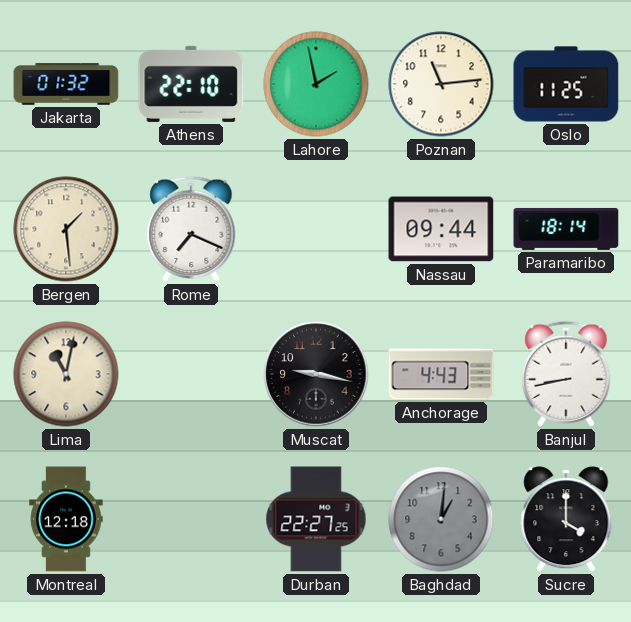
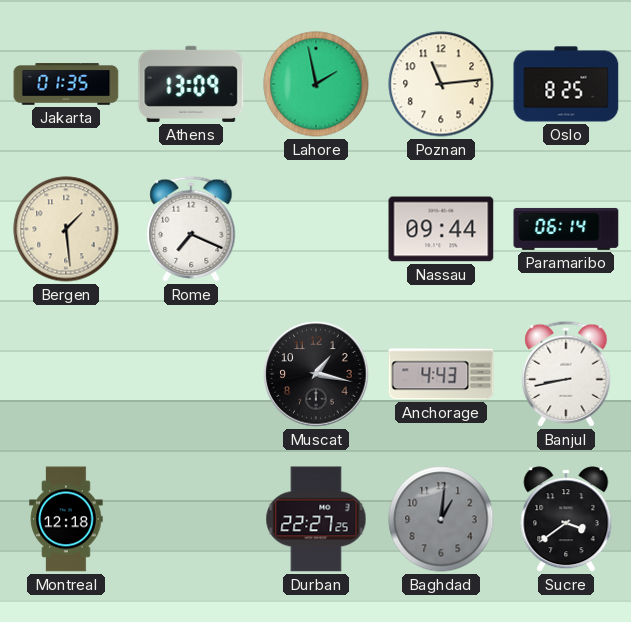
Jakarta: 01:32 -> 01:35 (66, 84)
Athens: 22:10 -> 13:09 (191, 84)
Oslo: 11:25 -> 8:25 (566, 84)
Paramaribo: 18:14 -> 06:14 (566, 229)
Lima: 11:02 -> none (66, 374)
Muscat: 9:17 -> 1:17 (316, 374)
Sucre: 4:00 -> 3:39 (566, 519)
